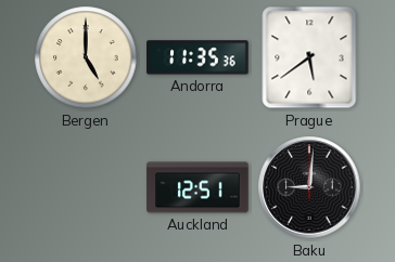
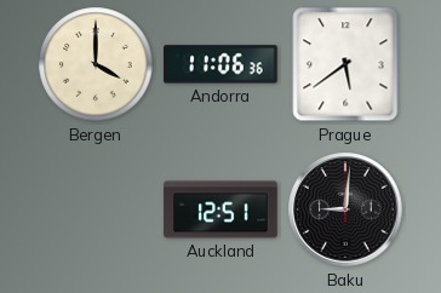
Bergen: 5:00 -> 4:00 (96, 64)
Andorra: 11:35 -> 11:06 (220, 64)
